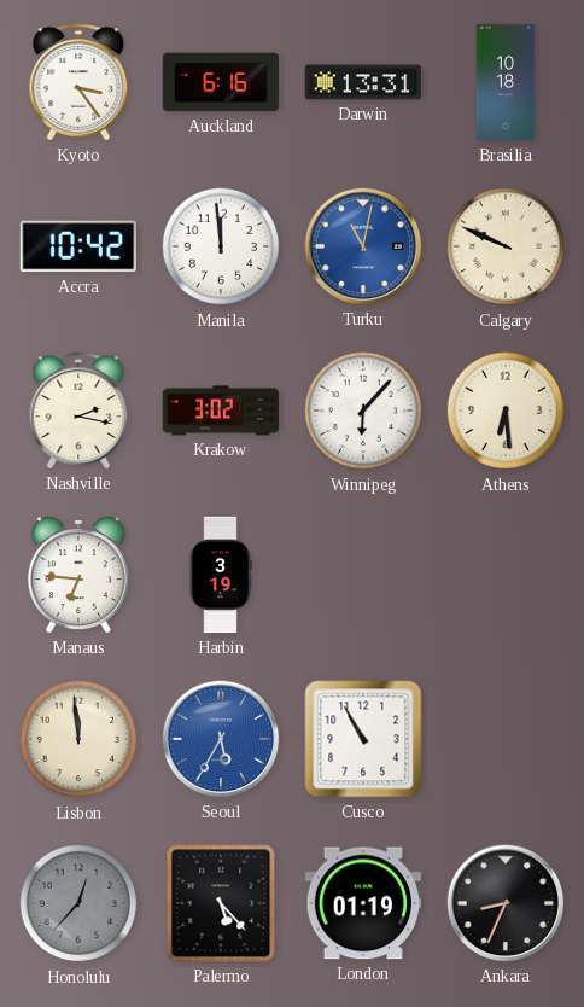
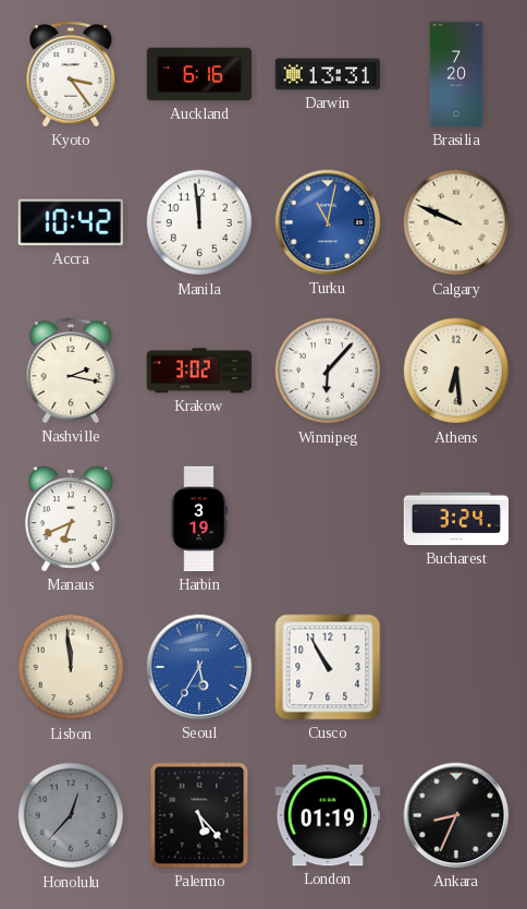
Brasilia: 10:18 -> 7:20 (456, 74)
Manaus: 6:46 -> 6:41 (71, 519)
Bucharest: none -> 3:24 (456, 519)
